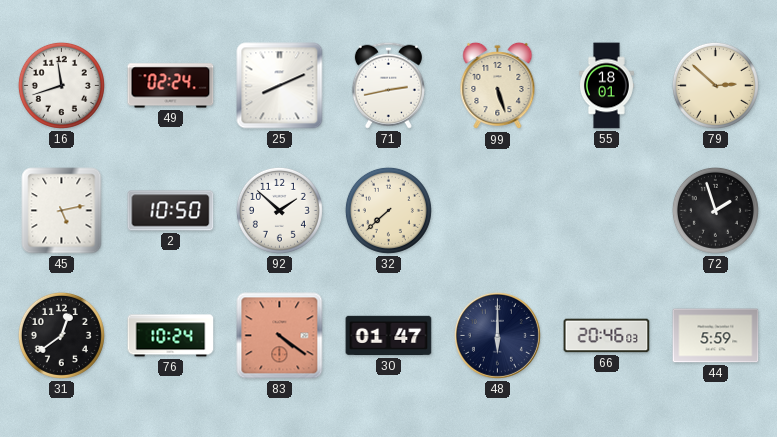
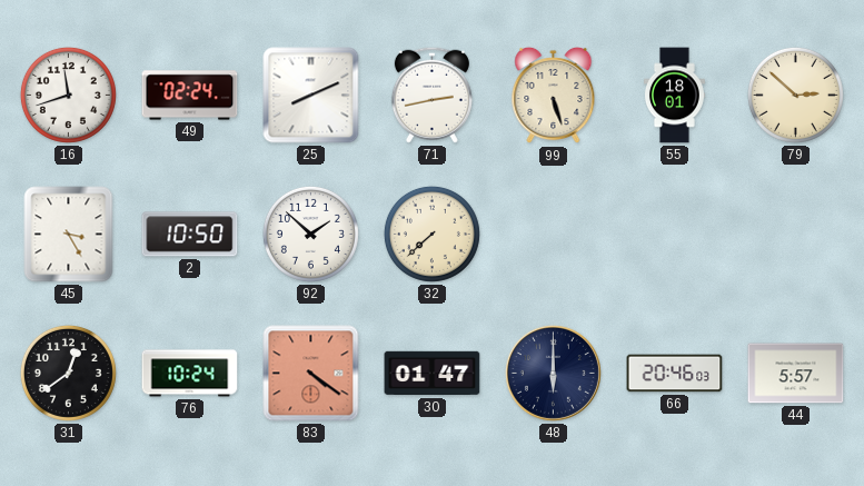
45: 5:13 -> 3:25 (69, 235)
72: 1:57 -> none (715, 210)
44: 5:59 -> 5:57 (796, 374)
